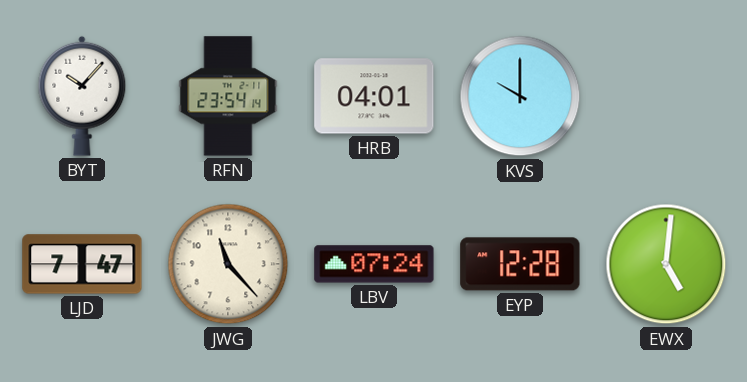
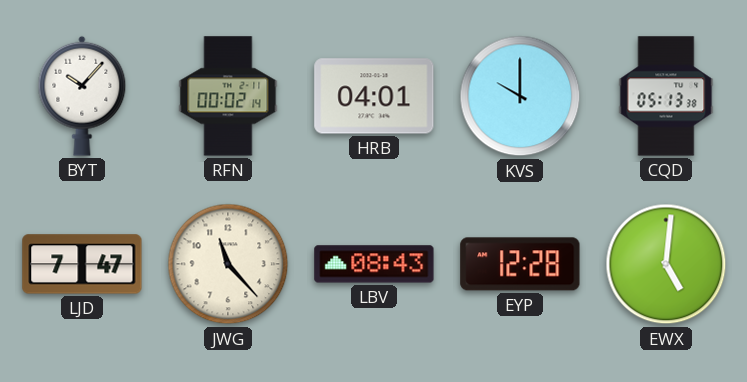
RFN: 23:54 -> 00:02 (228, 96)
CQD: none -> 05:13 (666, 96)
LBV: 07:24 -> 08:43 (374, 264)
